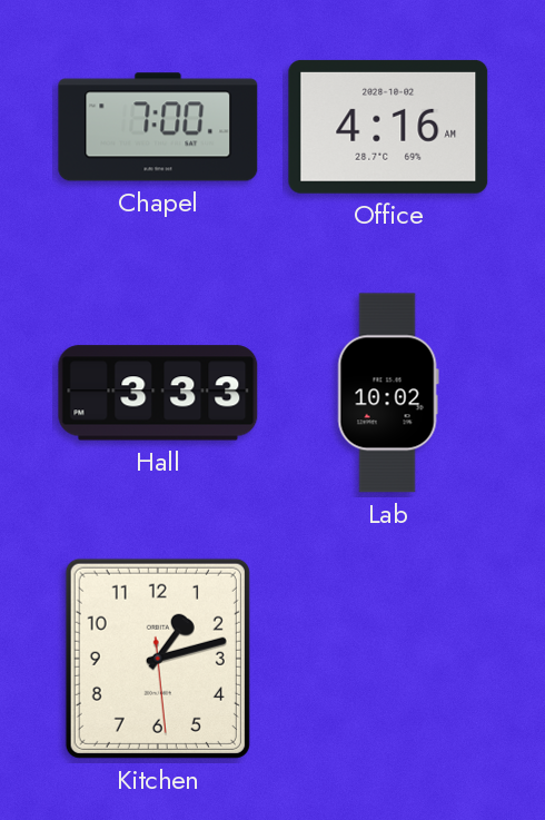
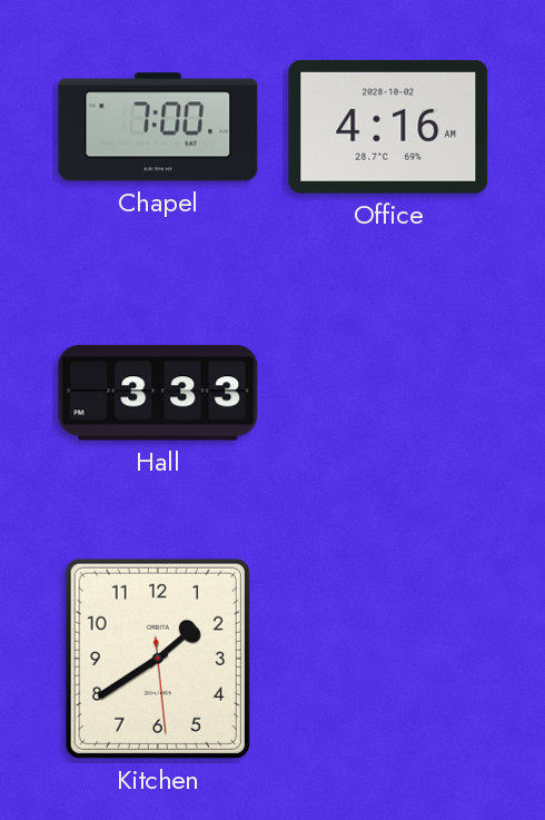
Lab: 10:02 -> none (388, 393)
Kitchen: 1:12 -> 1:39 (158, 659)
